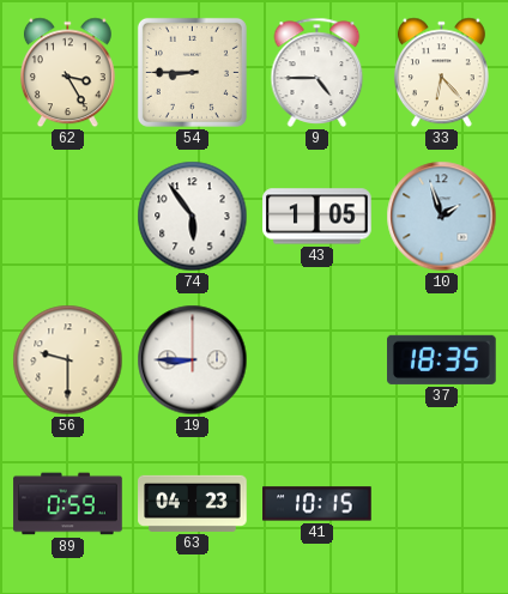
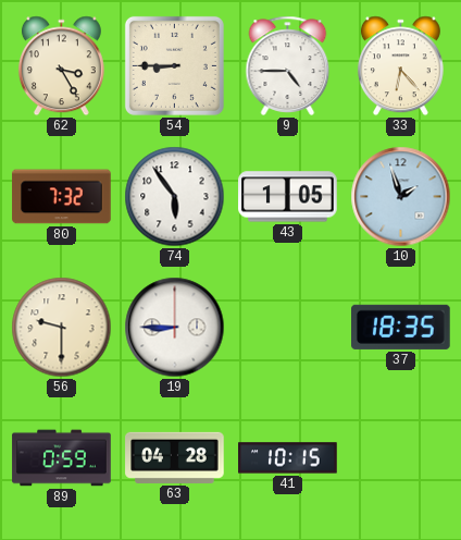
80: none -> 7:32 (62, 197)
63: 04:23 -> 04:28 (175, 457)
